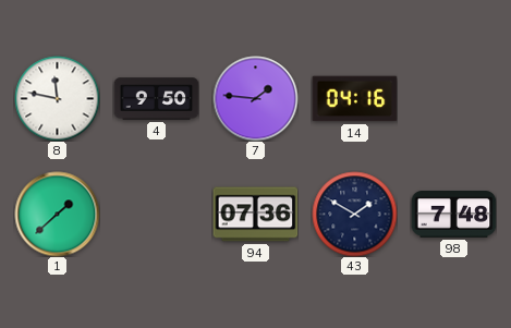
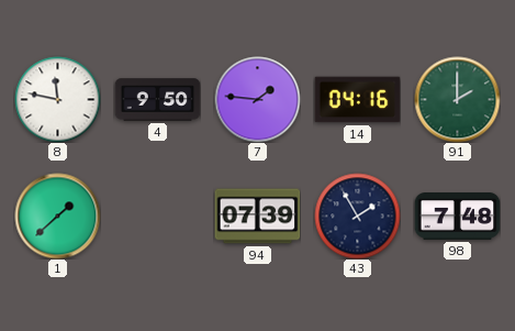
91: none -> 2:00 (457, 99)
94: 07:36 -> 07:39 (257, 217)
43: 1:50 -> 1:55 (357, 216)
